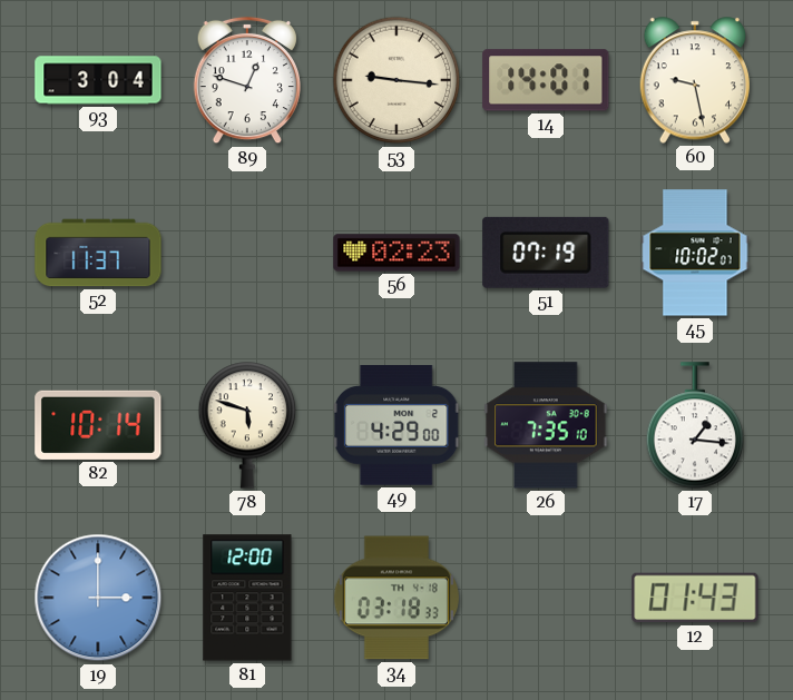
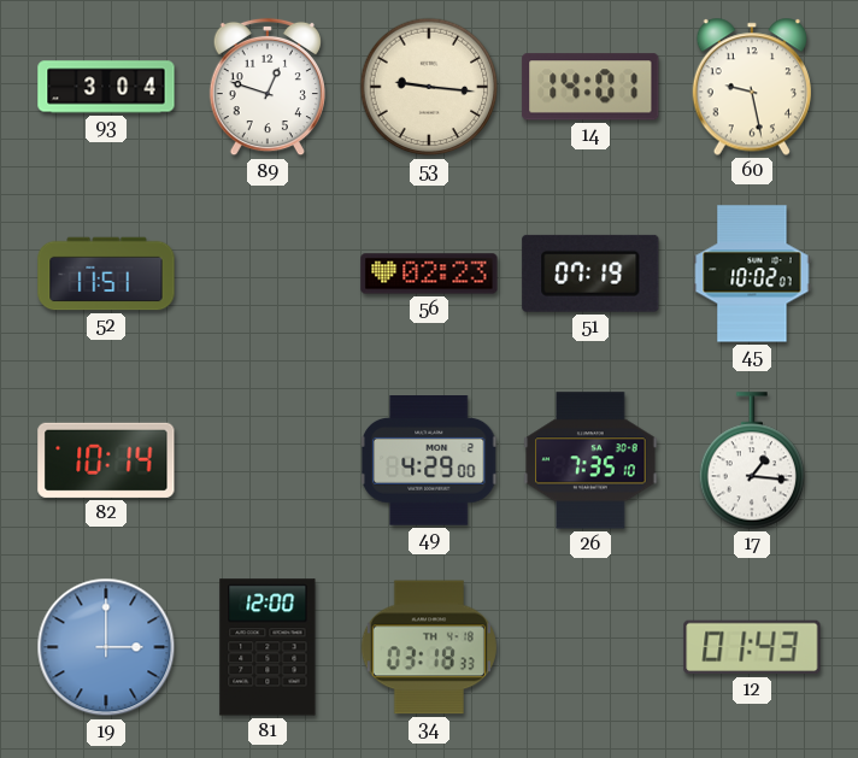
52: 11:37 -> 11:51 (106, 274)
78: 5:48 -> none (247, 425)
